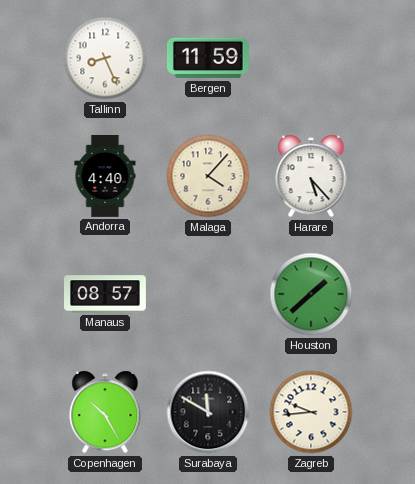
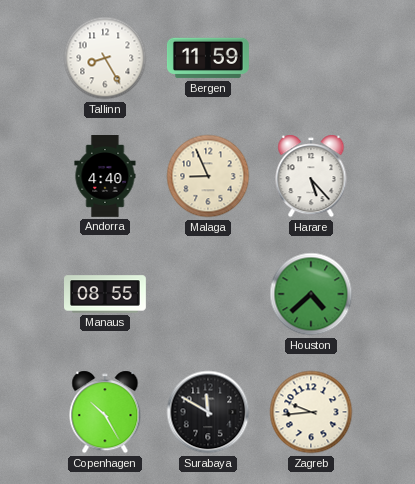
Tallinn: 8:26 -> 8:25 (105, 58)
Malaga: 4:07 -> 8:56 (208, 176)
Manaus: 08:57 -> 08:55 (106, 294)
Houston: 1:38 -> 4:38 (311, 294)
